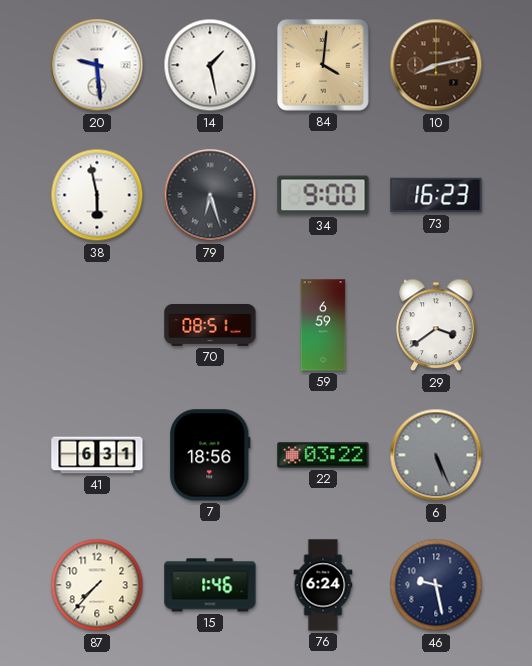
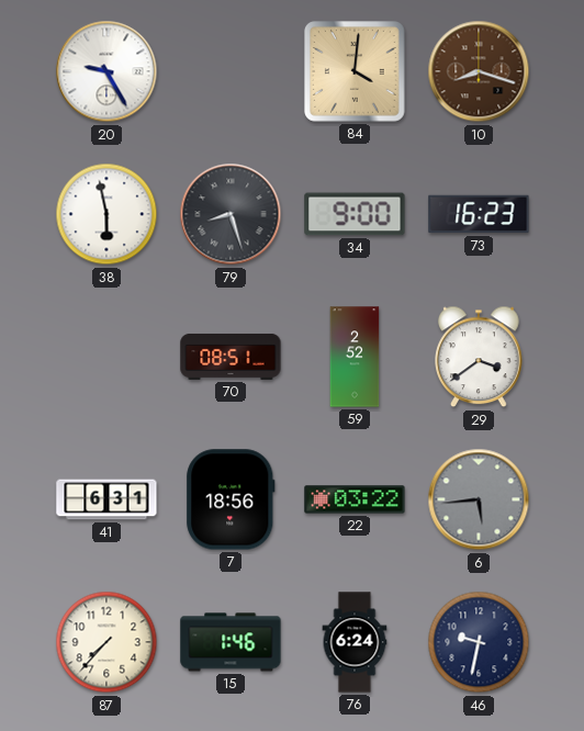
20: 9:29 -> 9:25 (106, 71)
14: 1:28 -> none (210, 65)
10: 8:13 -> 8:18 (479, 71)
79: 6:27 -> 8:27 (231, 214)
59: 6:59 -> 2:52 (355, 357)
6: 5:26 -> 5:44 (479, 499)
46: 9:28 -> 9:32 (479, 642)
